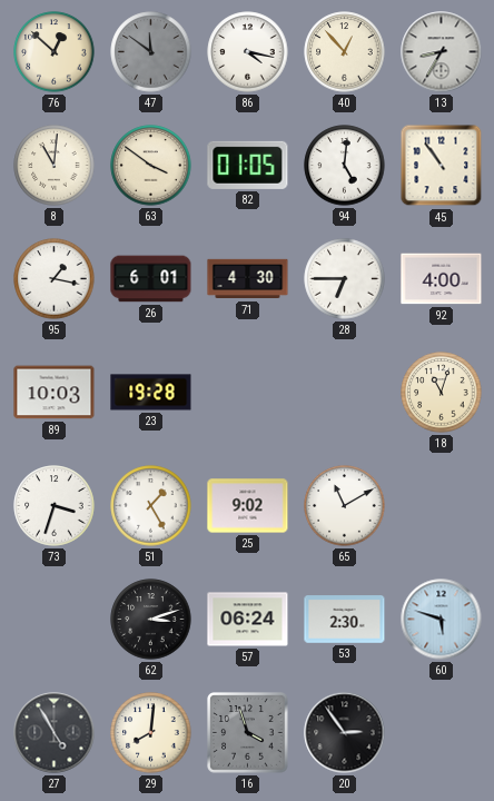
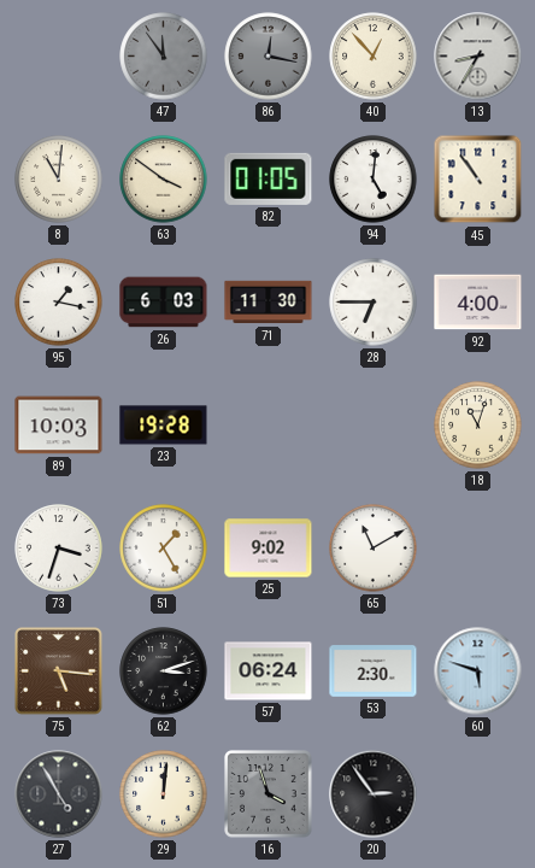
76: 12:52 -> none (55, 52)
47: 11:51 -> 11:54 (164, 57)
86: 4:17 -> 12:17 (269, 57)
86 dial: white -> grey (269, 57)
26: 6:01 -> 6:03 (164, 303)
71: 4:30 -> 11:30 (269, 303)
75: none -> 5:16 (59, 671)
29: 8:01 -> 12:01 (164, 794)
